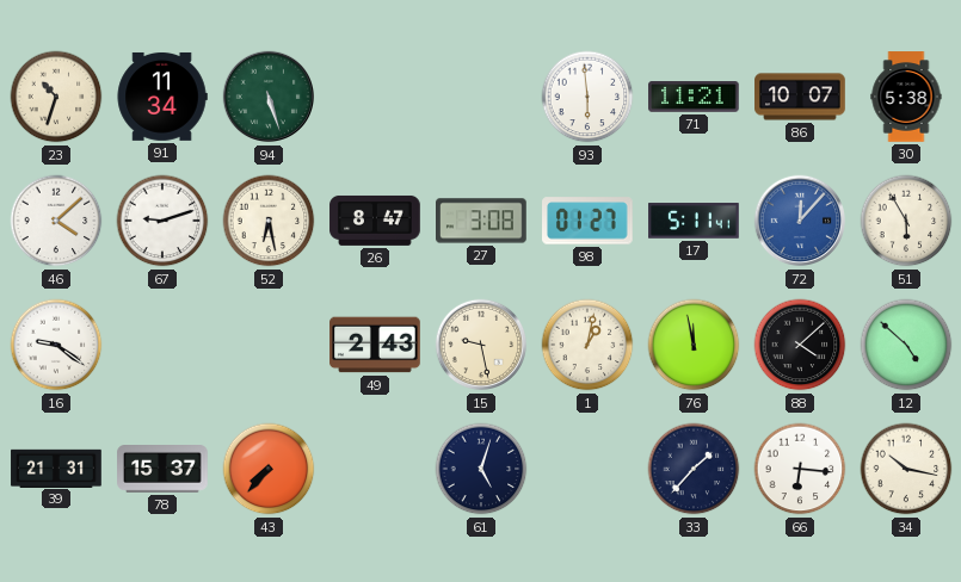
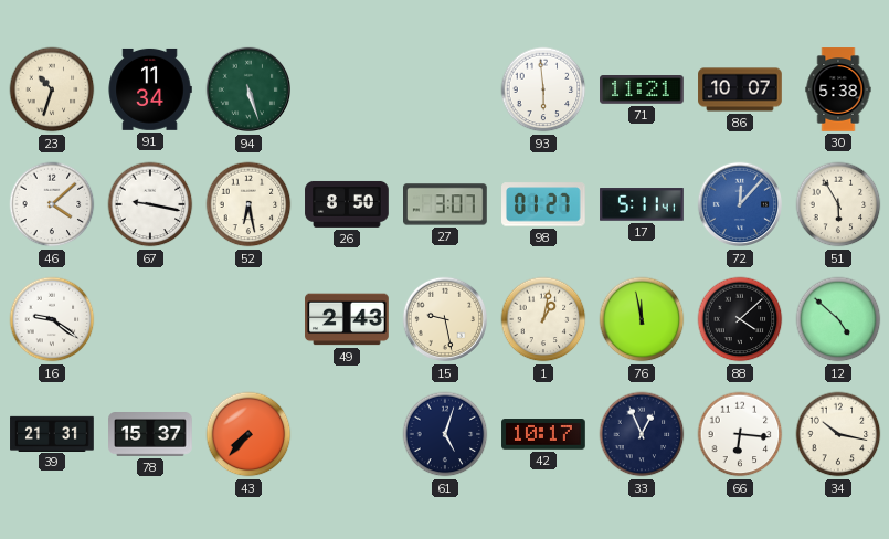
67: 9:12 -> 9:17 (150, 204)
26: 8:47 -> 8:50 (347, 204)
27: 3:08 -> 3:07 (446, 204)
42: none -> 10:17 (543, 434)
33: 1:37 -> 12:56 (642, 434)
